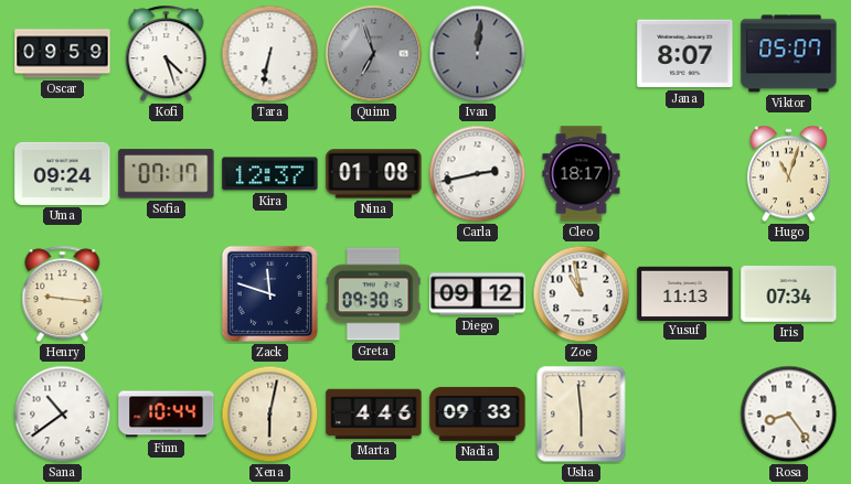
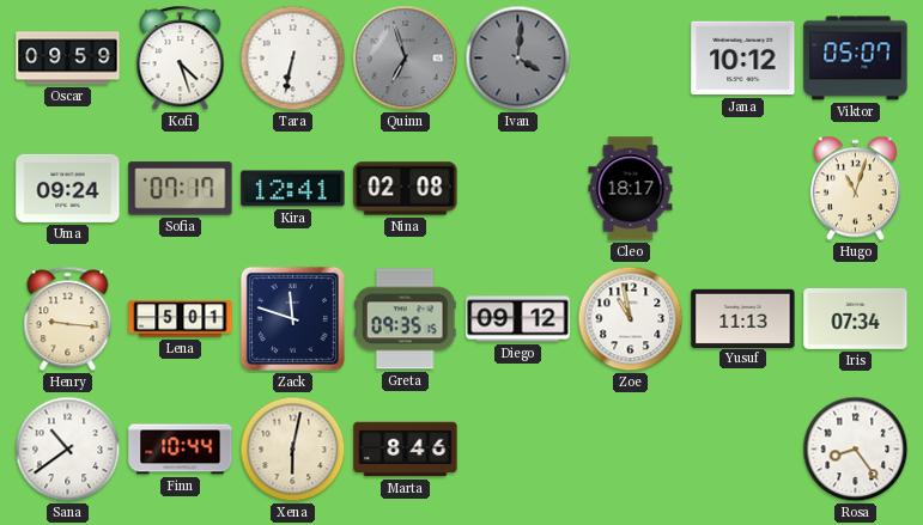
Ivan: 12:01 -> 4:01 (518, 59)
Jana: 8:07 -> 10:12 (743, 59)
Kira: 12:37 -> 12:41 (293, 189)
Nina: 01:08 -> 02:08 (406, 189)
Carla: 2:43 -> none (478, 174)
Lena: none -> 5:01 (181, 319)
Greta: 09:30 -> 09:35 (405, 319)
Marta: 4:46 -> 8:46 (406, 450)
Nadia: 09:33 -> none (478, 413)
Usha: 5:59 -> none (582, 415)
